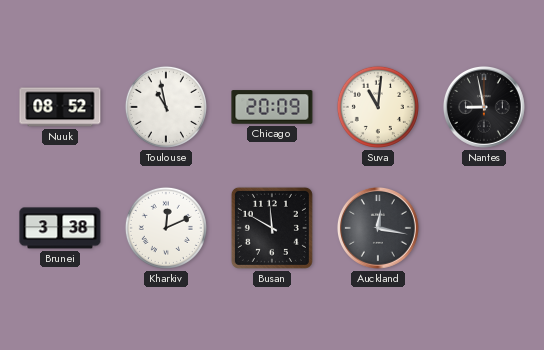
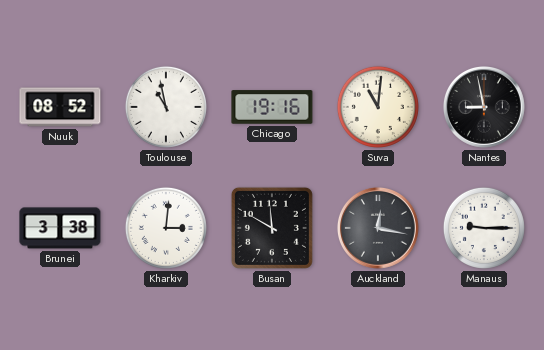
Chicago: 20:09 -> 19:16 (272, 107)
Kharkiv: 12:11 -> 3:01 (166, 228)
Manaus: none -> 9:15 (484, 228)
